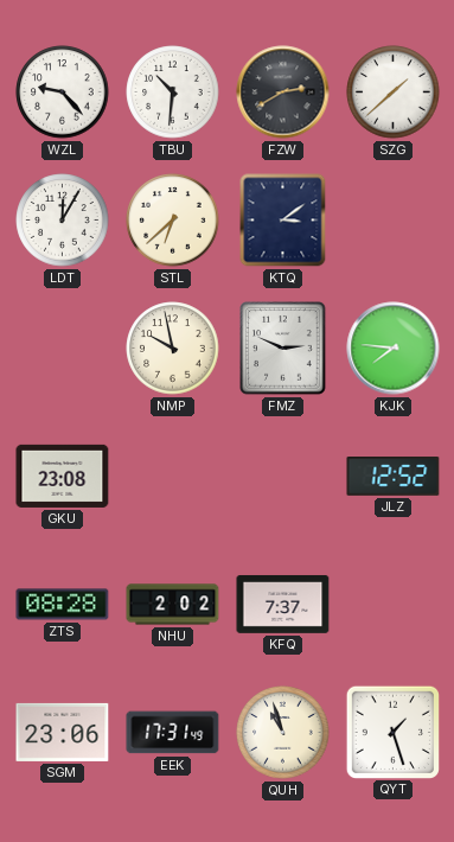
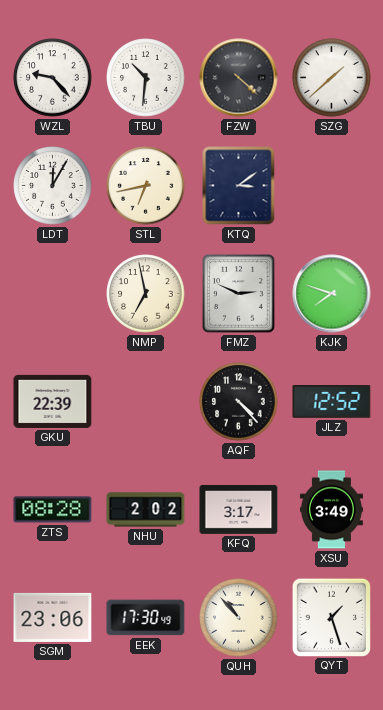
FZW: 2:40 -> 4:22 (239, 78)
STL: 6:38 -> 6:43 (146, 186)
NMP: 9:58 -> 6:58 (146, 294)
KJK: 7:46 -> 7:48 (332, 294)
GKU: 23:08 -> 22:39 (53, 401)
AQF: none -> 4:23 (239, 402)
KFQ: 7:37 -> 3:17 (239, 509)
XSU: none -> 3:49 (331, 510)
EEK: 17:31 -> 17:30 (146, 618)
QUH: 10:57 -> 10:53 (239, 618)
